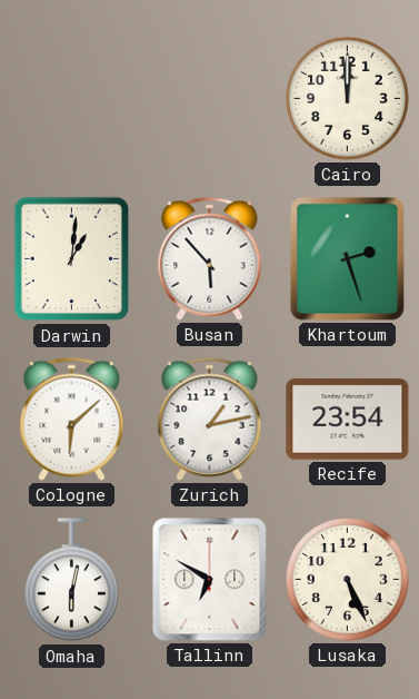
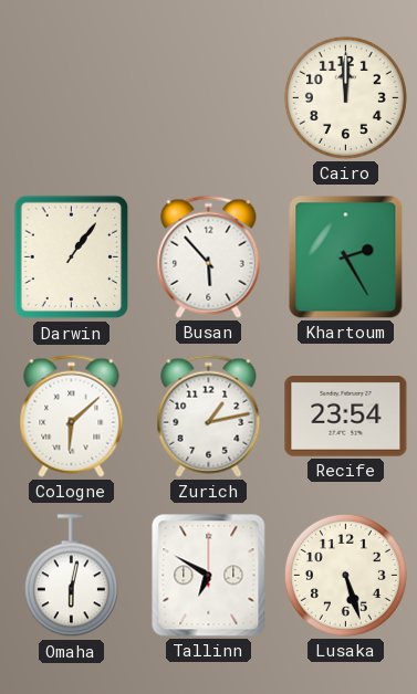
Darwin: 1:01 -> 1:06 (72, 257)
Khartoum: 2:27 -> 2:25 (346, 257)
Lusaka: 5:26 -> 5:27 (345, 575)
